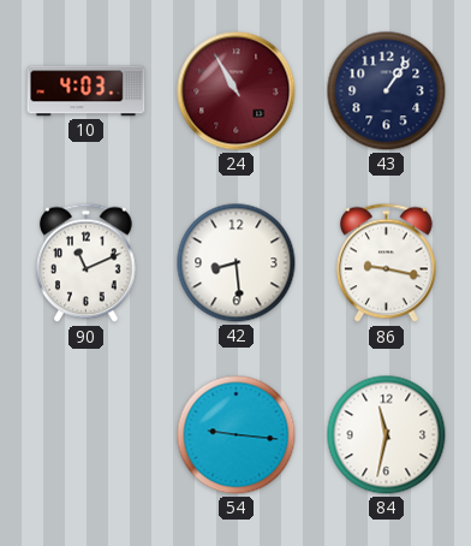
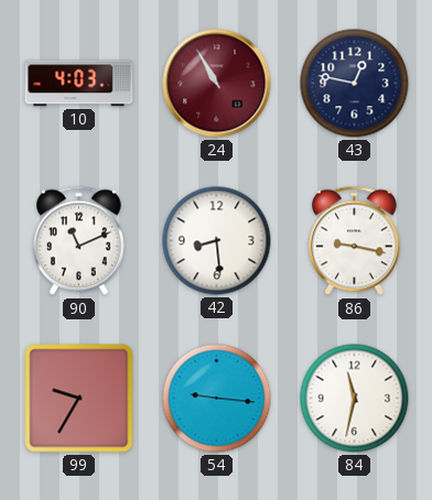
43: 1:06 -> 12:47 (355, 84)
99: none -> 9:35 (79, 399)
